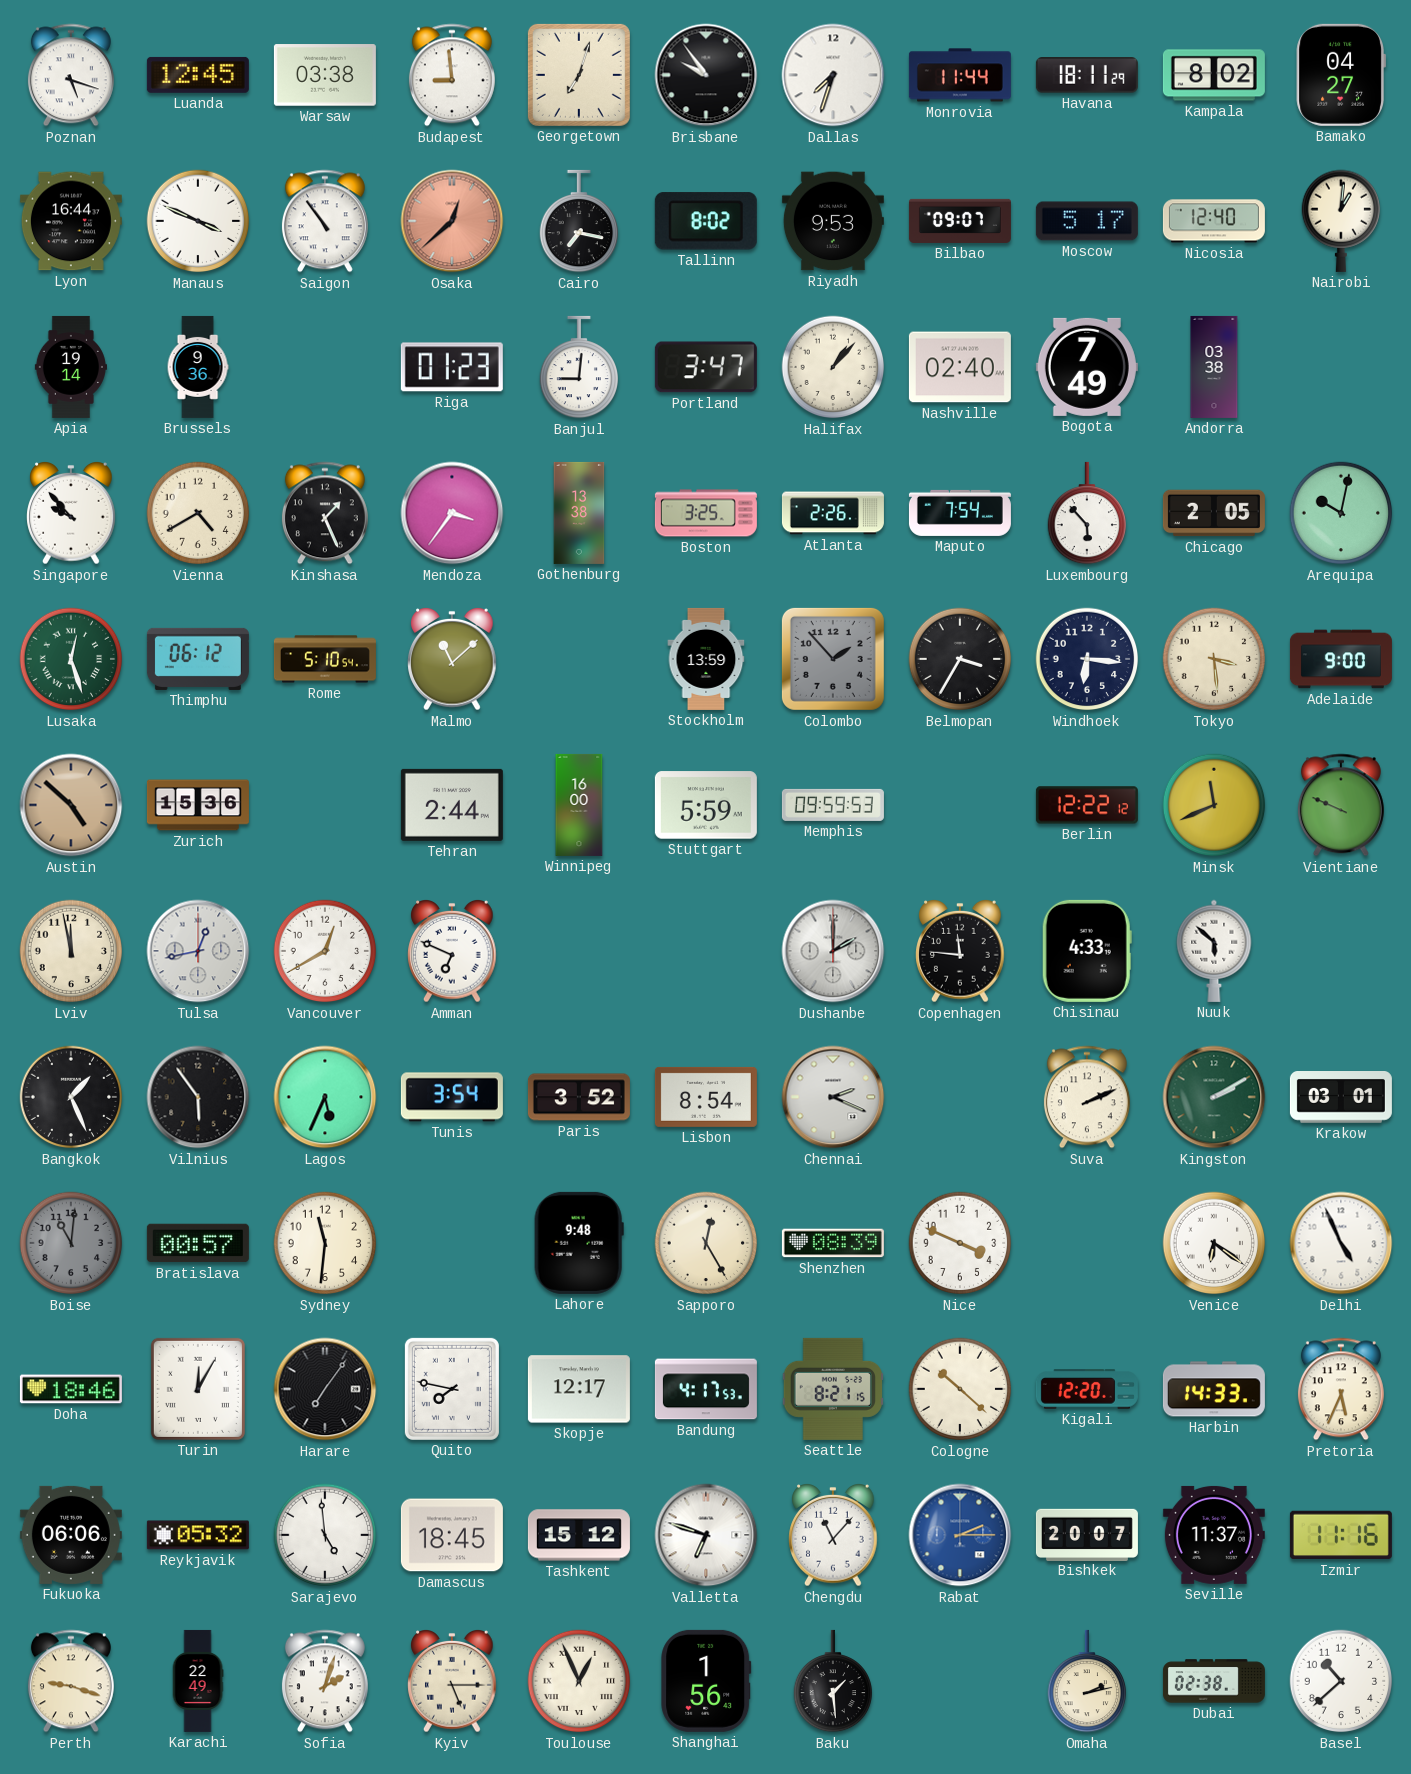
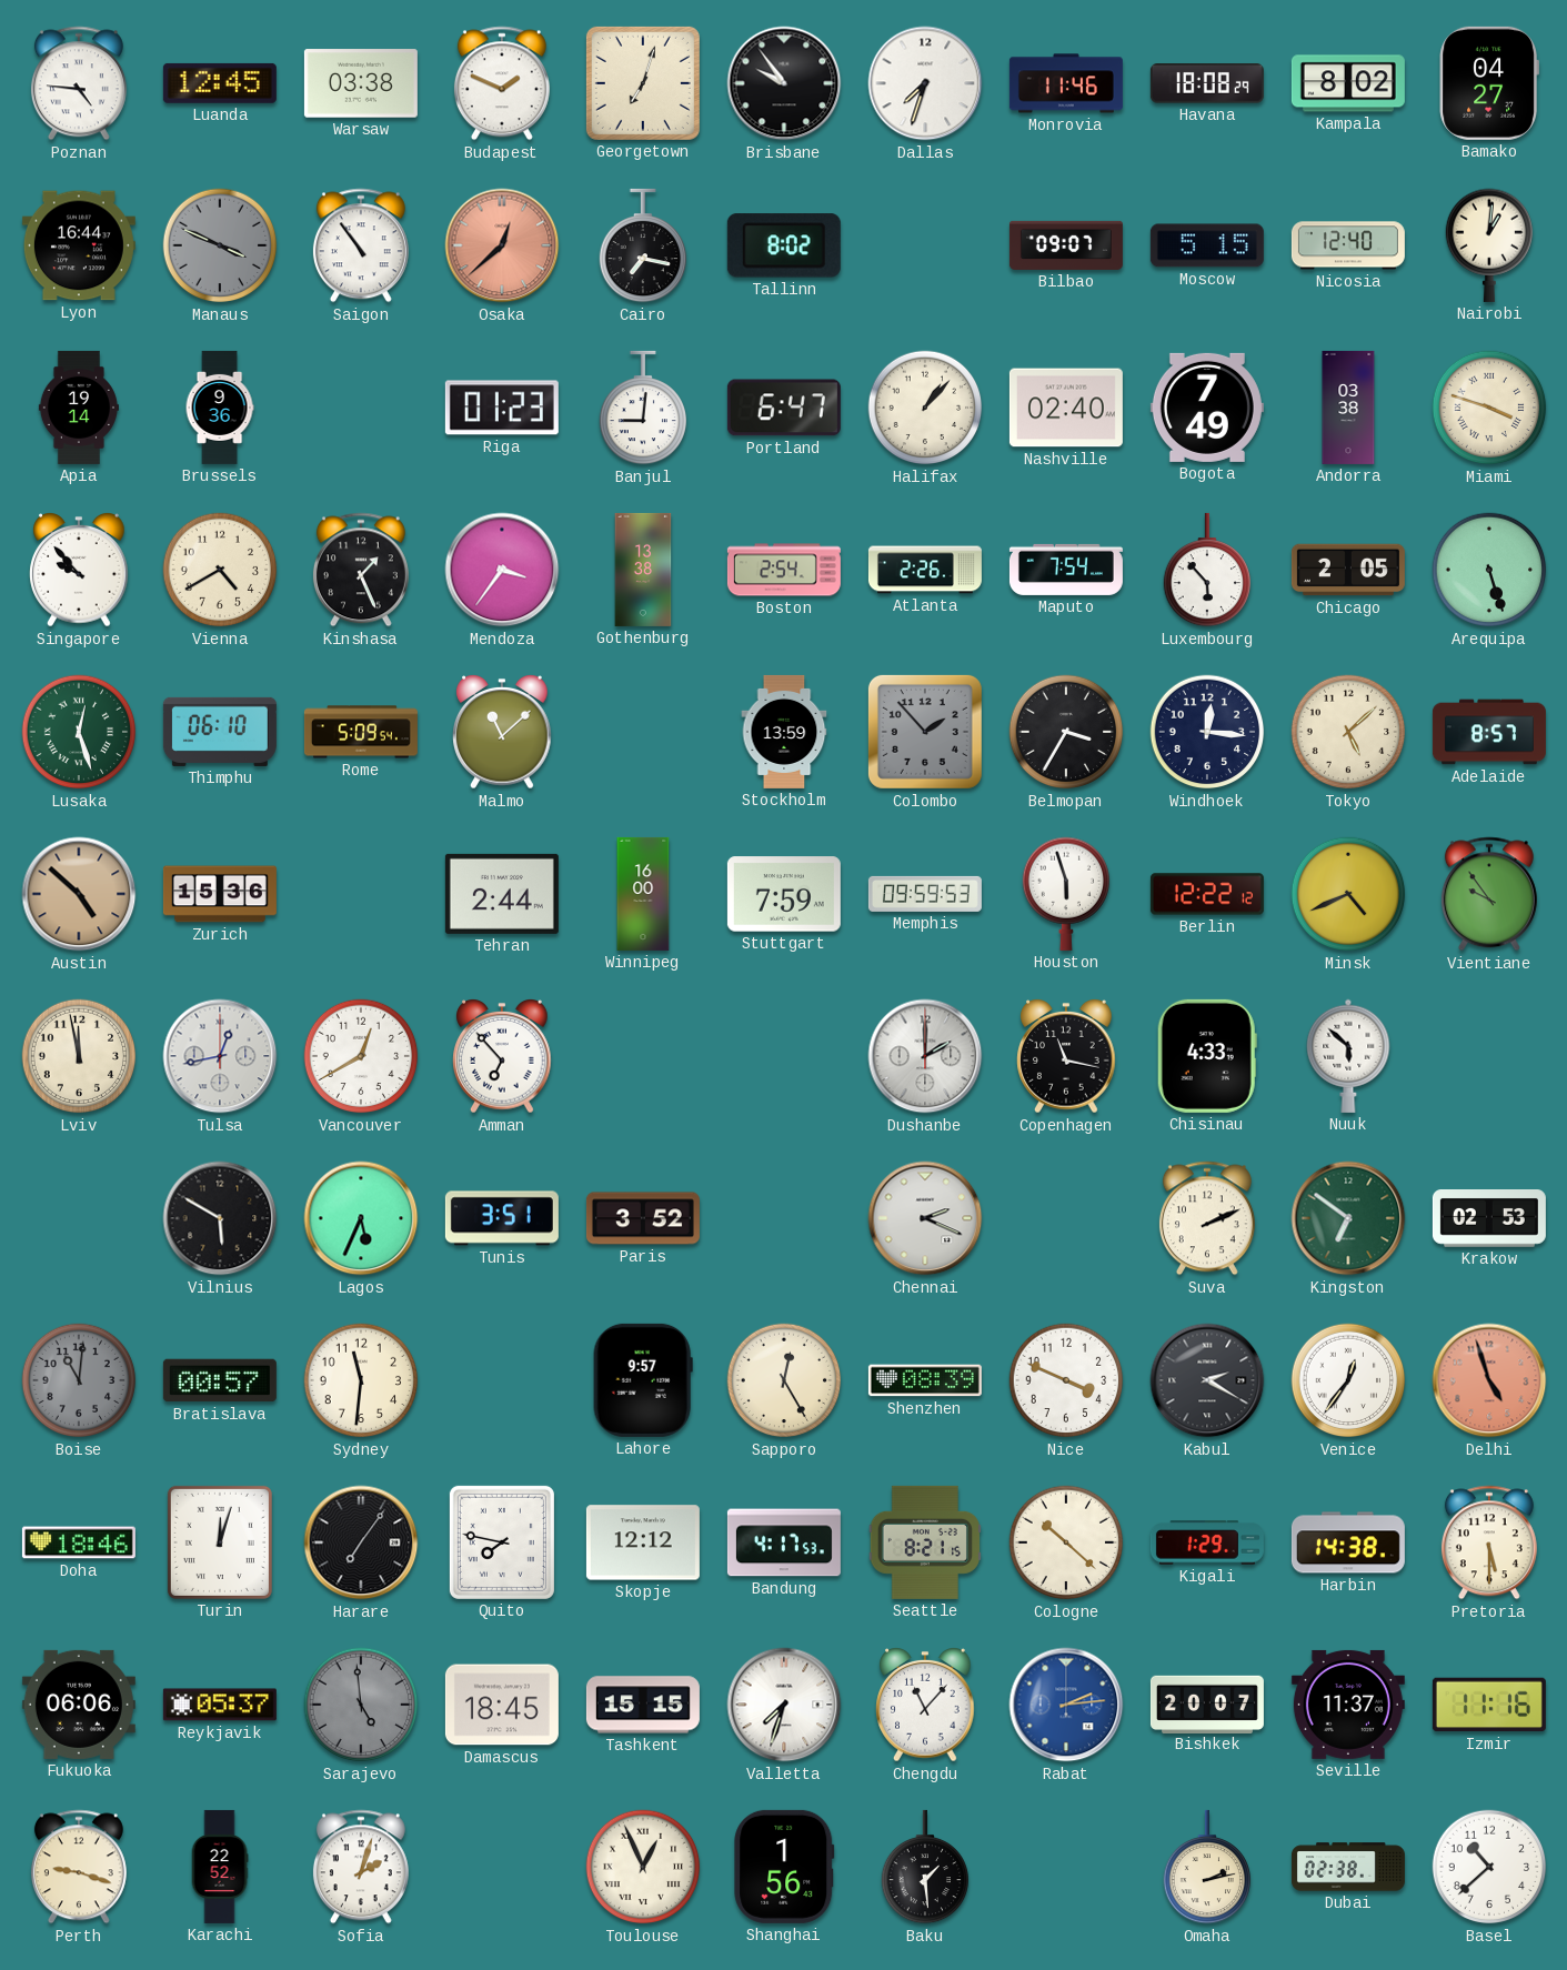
Poznan: 5:18 -> 4:46 (79, 83)
Budapest: 8:59 -> 1:49 (502, 83)
Monrovia: 11:44 -> 11:46 (1066, 83)
Havana: 18:11 -> 18:08 (1207, 83)
Manaus dial: white -> grey (220, 245)
Riyadh: 9:53 -> none (833, 221)
Moscow: 5:17 -> 5:15 (1207, 245)
Portland: 3:47 -> 6:47 (784, 408)
Miami: none -> 3:48 (1489, 408)
Boston: 3:25 -> 2:54 (784, 570)
Arequipa: 10:02 -> 5:27 (1489, 570)
Thimphu: 06:12 -> 06:10 (220, 732)
Rome: 5:10 -> 5:09 (361, 732)
Windhoek: 6:16 -> 12:16 (1207, 732)
Tokyo: 3:29 -> 5:08 (1348, 732)
Adelaide: 9:00 -> 8:57 (1489, 732)
Stuttgart: 5:59 -> 7:59 (784, 894)
Houston: none -> 5:57 (1066, 894)
Minsk: 11:41 -> 4:41 (1348, 894)
Vientiane: 9:49 -> 9:54 (1489, 894)
Amman: 6:49 -> 6:53 (502, 1057)
Copenhagen: 11:46 -> 11:17 (1066, 1057)
Bangkok: 1:26 -> none (71, 1097)
Vilnius: 5:54 -> 5:50 (220, 1218)
Tunis: 3:54 -> 3:51 (502, 1218)
Lisbon: 8:54 -> none (706, 1097)
Kingston: 2:10 -> 6:51 (1348, 1218)
Krakow: 03:01 -> 02:53 (1489, 1219)
Lahore: 9:48 -> 9:57 (643, 1380)
Kabul: none -> 2:20 (1207, 1380)
Venice: 6:21 -> 12:36 (1348, 1380)
Delhi: 4:56 -> 4:57 (1489, 1380)
Delhi dial: white -> salmon (1489, 1380)
Turin: 12:05 -> 12:03 (220, 1542)
Skopje: 12:17 -> 12:12 (643, 1542)
Kigali: 12:20 -> 1:29 (1207, 1542)
Harbin: 14:33 -> 14:38 (1348, 1542)
Pretoria: 5:34 -> 5:30 (1489, 1542)
Reykjavik: 05:32 -> 05:37 (220, 1705)
Sarajevo dial: white -> grey (361, 1705)
Tashkent: 15:12 -> 15:15 (643, 1705)
Valletta: 6:48 -> 7:33 (784, 1705)
Rabat: 2:15 -> 2:14 (1066, 1705)
Karachi: 22:49 -> 22:52 (220, 1867)
Kyiv: 5:15 -> none (452, 1682)
